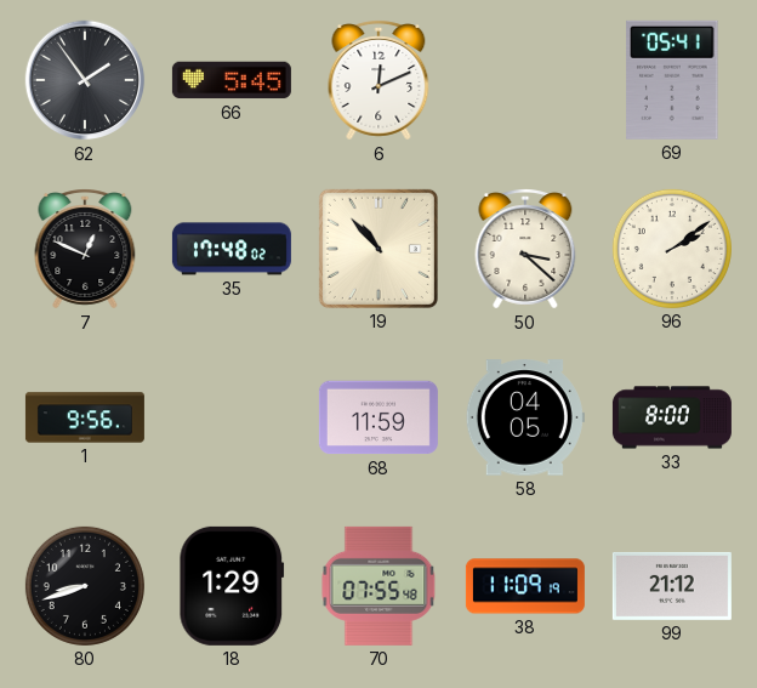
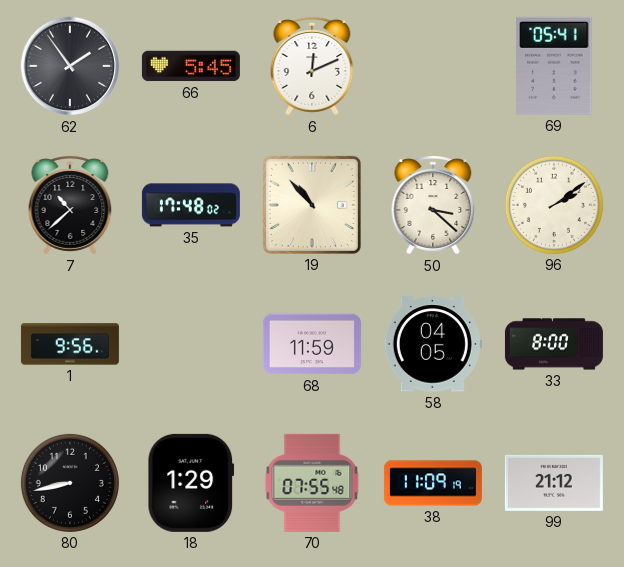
7: 12:49 -> 10:38 (70, 205)
80: 8:42 -> 8:43 (70, 483)
